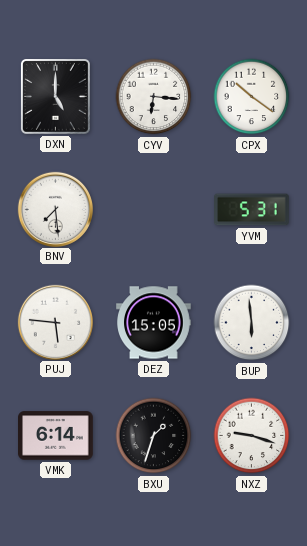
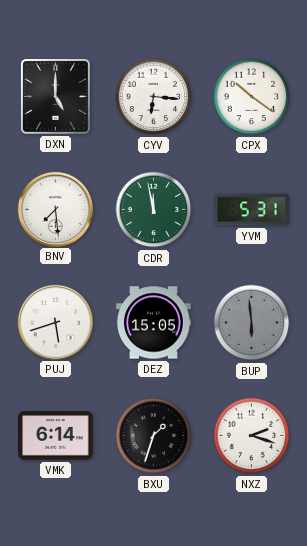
CDR: none -> 11:58 (154, 210)
PUJ: 5:46 -> 5:42 (55, 322)
BUP dial: white -> grey (252, 323)
NXZ: 9:18 -> 2:18 (252, 436)
